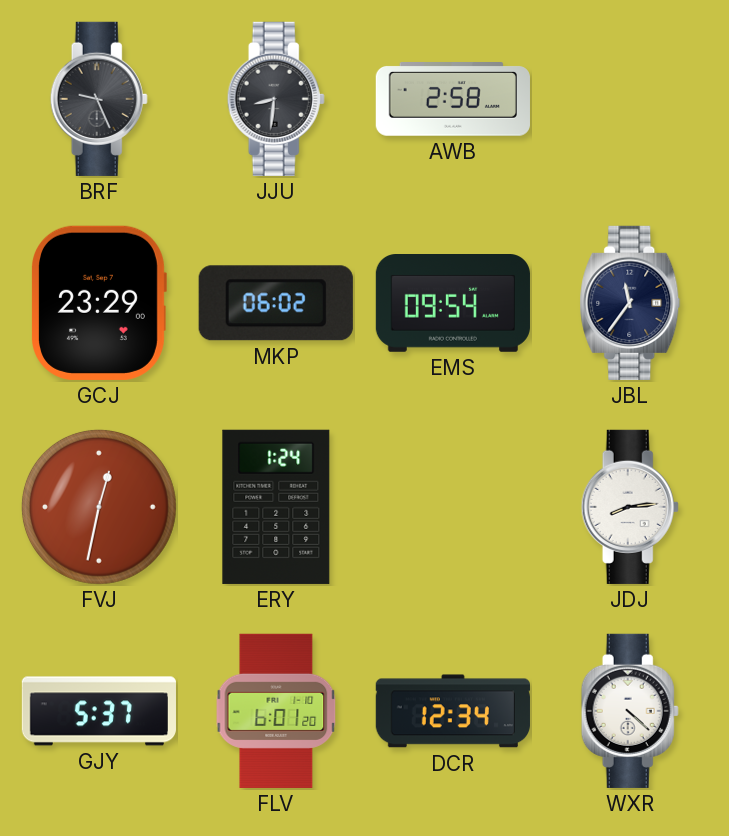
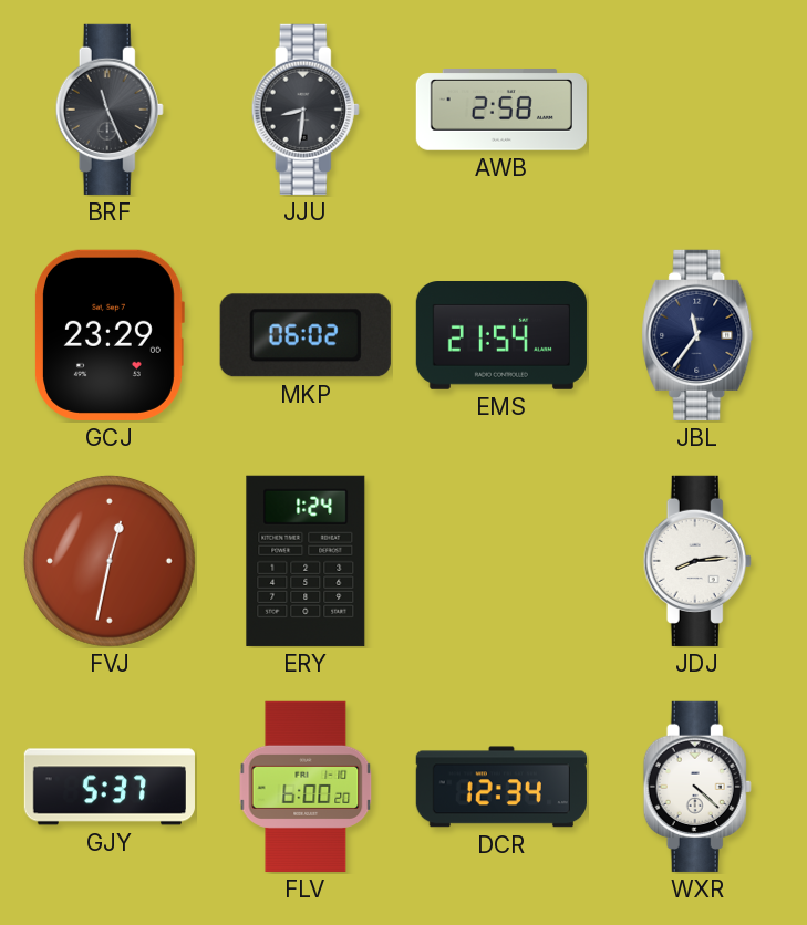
BRF: 9:26 -> 11:26 (110, 110)
EMS: 09:54 -> 21:54 (500, 336)
FLV: 6:01 -> 6:00 (306, 787)
